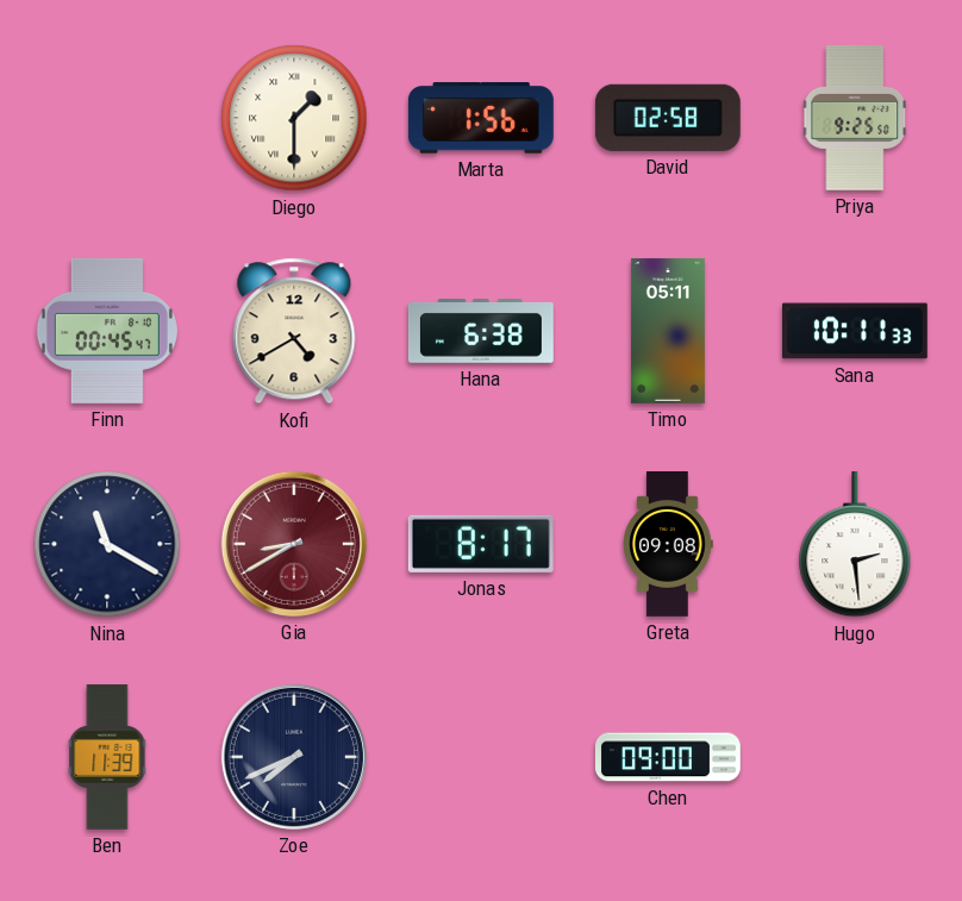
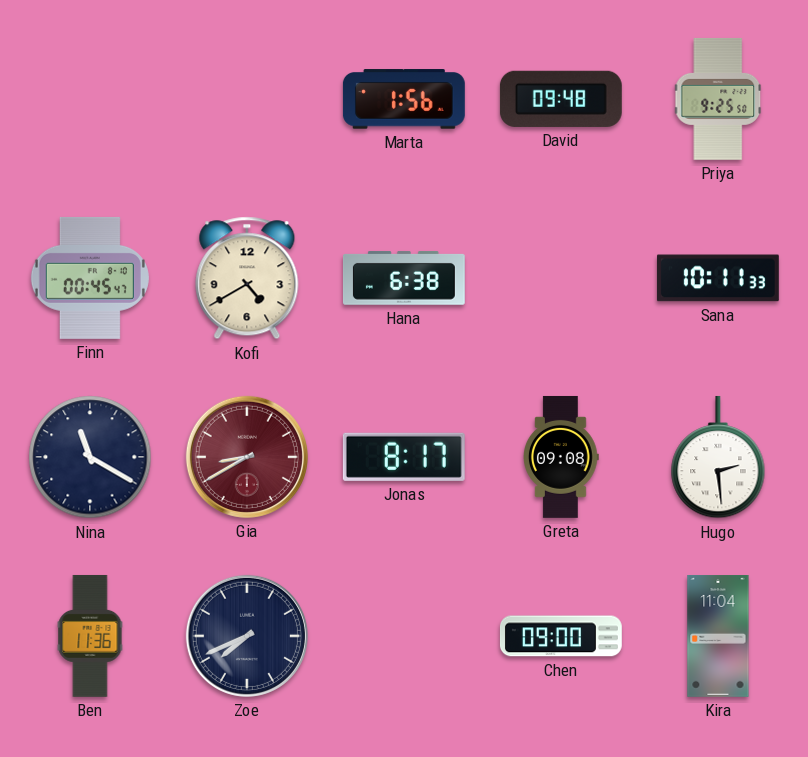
Diego: 1:30 -> none (294, 118)
David: 02:58 -> 09:48 (561, 99)
Timo: 05:11 -> none (668, 331)
Ben: 11:39 -> 11:36 (90, 636)
Kira: none -> 11:04 (718, 637)
